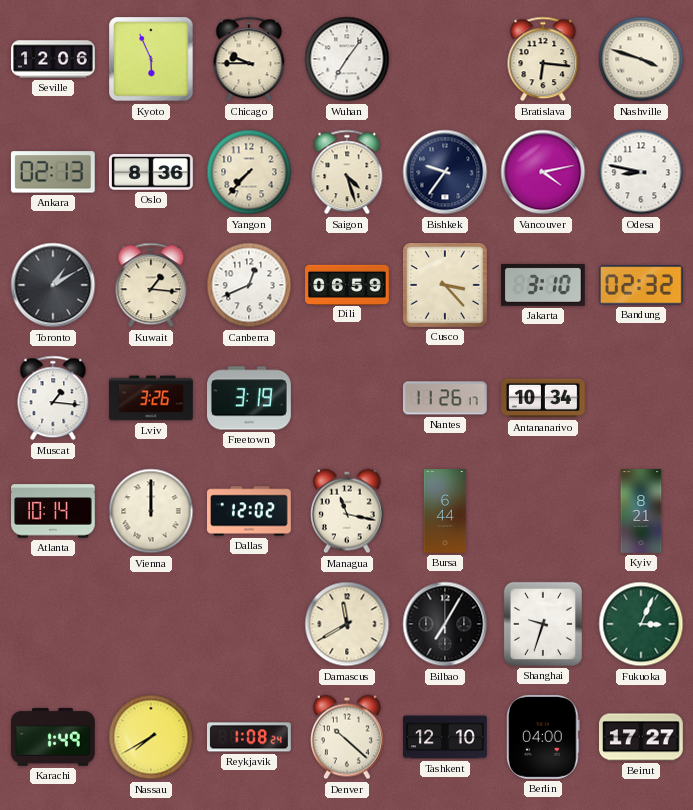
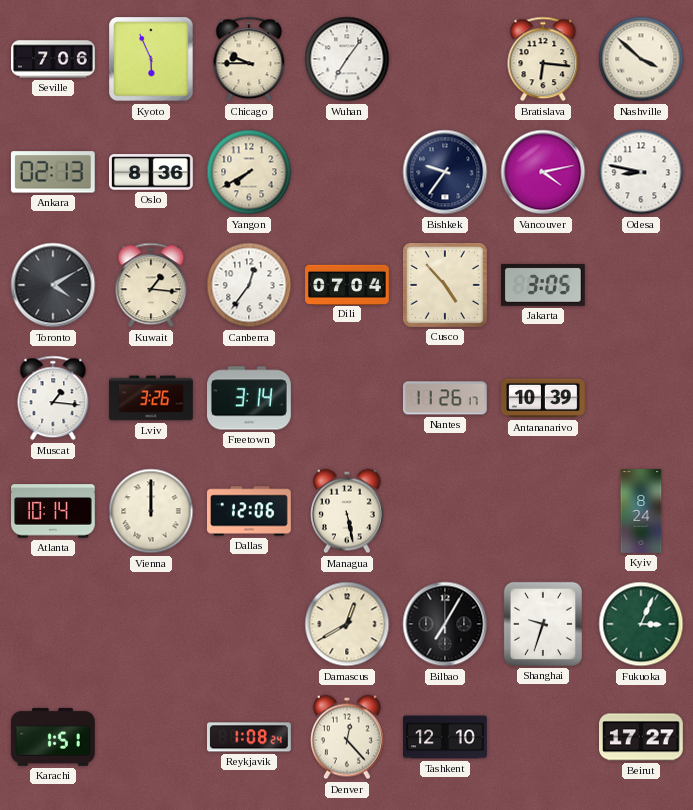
Seville: 12:06 -> 7:06 (53, 59)
Nashville: 3:48 -> 3:52 (641, 59)
Yangon: 7:37 -> 7:40 (249, 172)
Saigon: 4:27 -> none (347, 172)
Toronto: 1:10 -> 4:10 (53, 285)
Canberra: 12:41 -> 12:36 (249, 285)
Dili: 06:59 -> 07:04 (347, 284)
Cusco: 3:23 -> 4:53 (446, 286)
Jakarta: 3:10 -> 3:05 (544, 285)
Bandung: 02:32 -> none (641, 285)
Freetown: 3:19 -> 3:14 (250, 398)
Antananarivo: 10:34 -> 10:39 (544, 398)
Dallas: 12:02 -> 12:06 (250, 511)
Managua: 11:17 -> 5:28 (347, 511)
Bursa: 6:44 -> none (445, 511)
Kyiv: 8:21 -> 8:24 (641, 511)
Damascus: 11:40 -> 12:40 (347, 624)
Karachi: 1:49 -> 1:51 (53, 737)
Nassau: 7:40 -> none (151, 737)
Denver: 10:22 -> 12:23 (347, 737)
Berlin: 04:00 -> none (544, 737)
